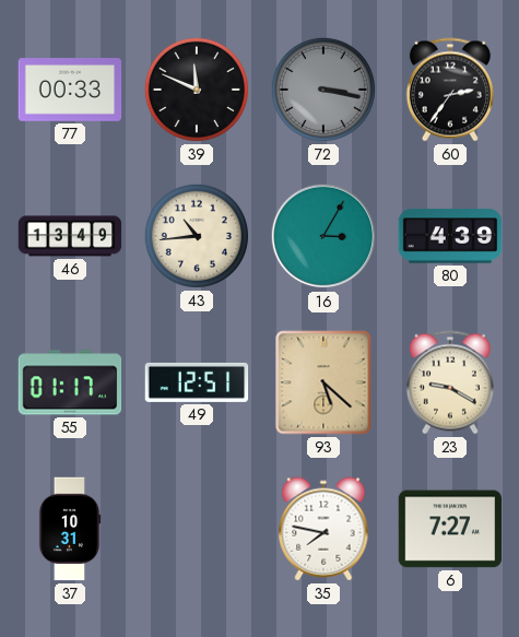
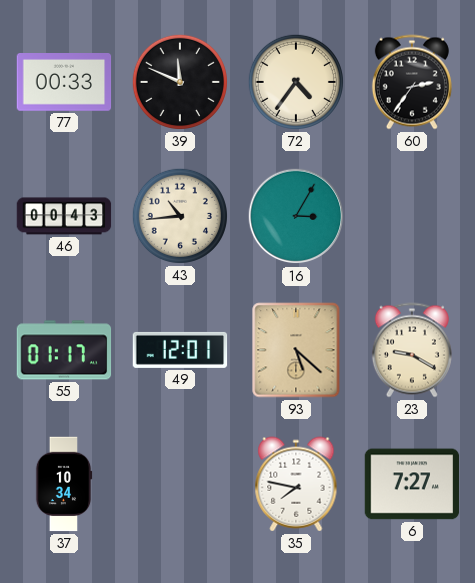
72: 3:17 -> 4:36 (296, 82)
72 dial: grey -> cream (296, 82)
46: 13:49 -> 00:43 (64, 216)
80: 4:39 -> none (450, 236)
49: 12:51 -> 12:01 (180, 350)
37: 10:31 -> 10:34 (64, 484)
